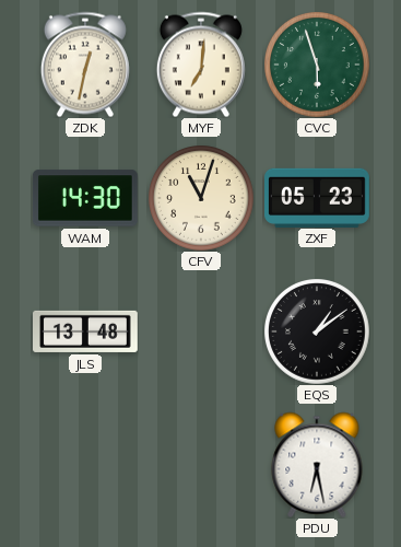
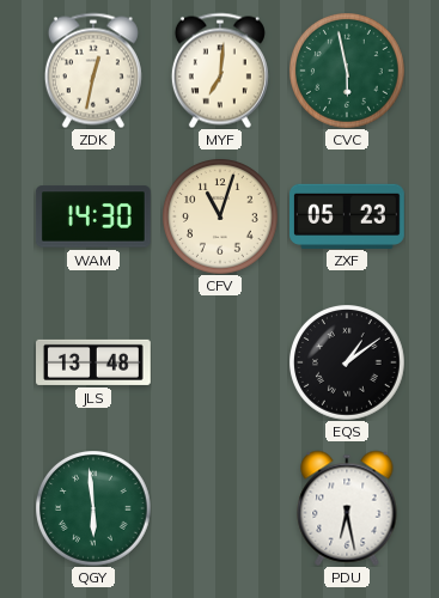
CVC: 5:57 -> 5:58 (347, 71)
QGY: none -> 5:59 (93, 508)
